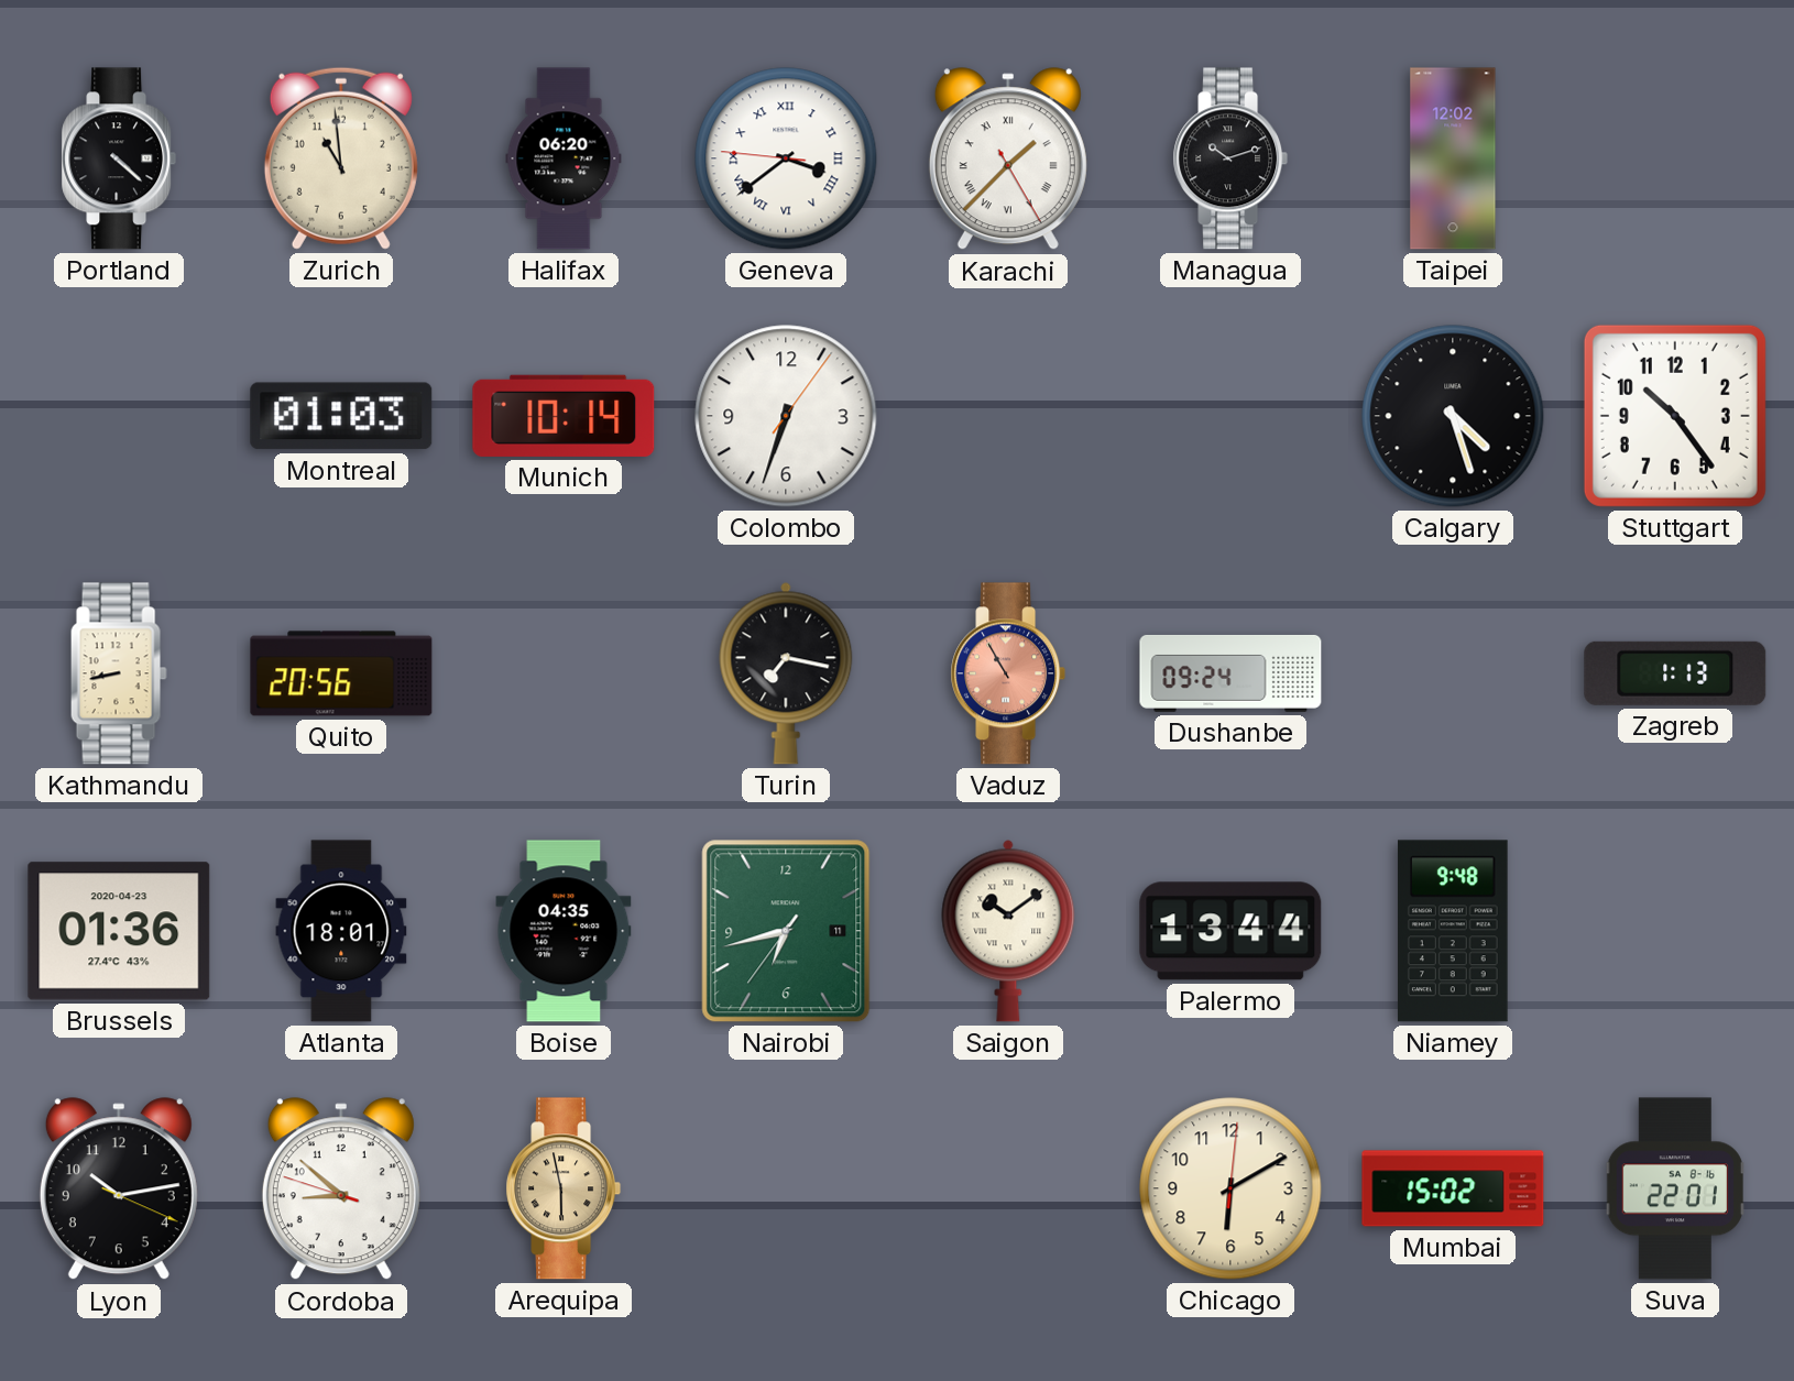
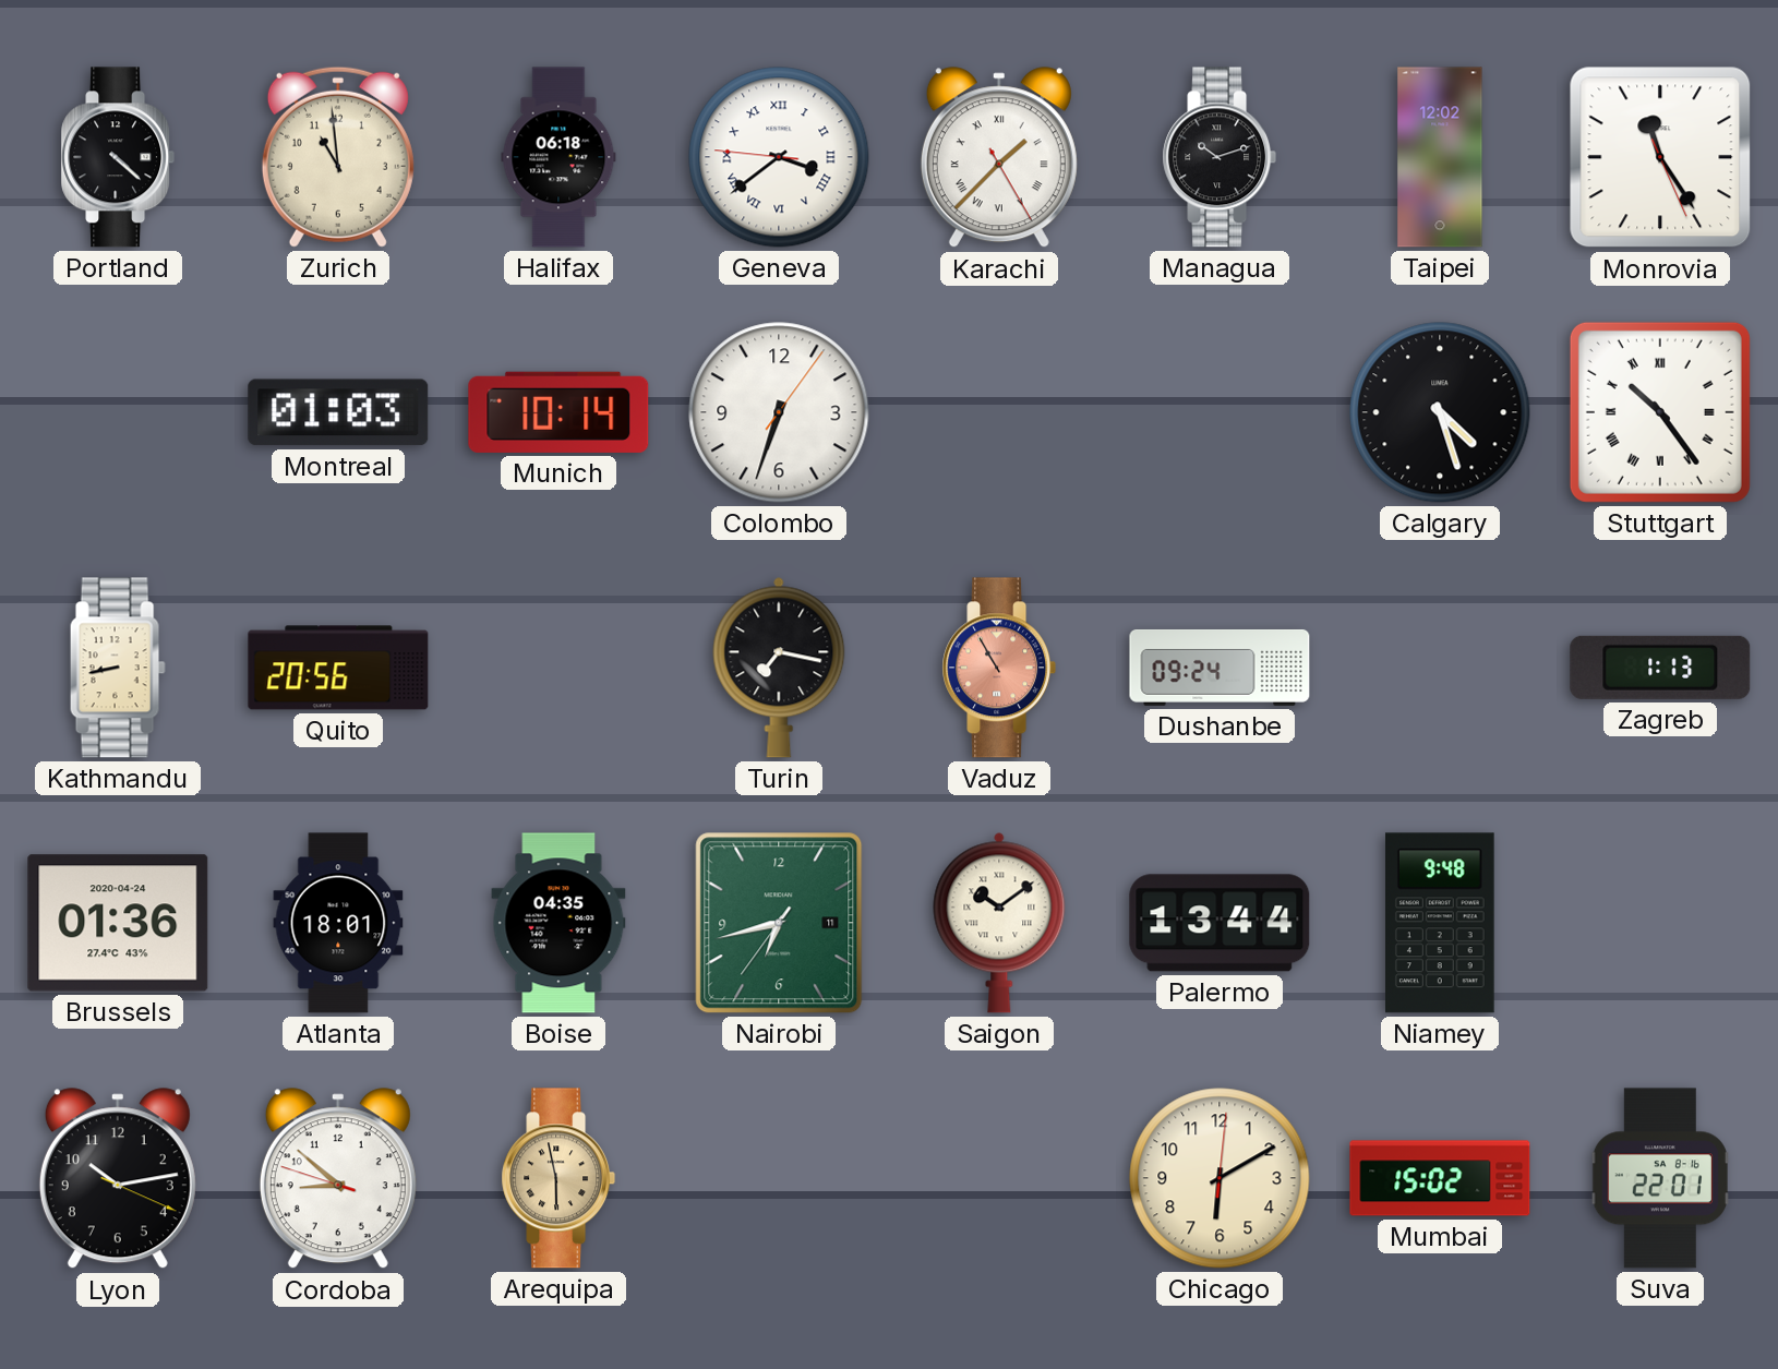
Halifax: 06:20 -> 06:18 (558, 157)
Monrovia: none -> 11:24 (1660, 157)
Stuttgart numerals: Arabic -> Roman (1660, 412)
Brussels date: 2020-04-23 -> 2020-04-24 (118, 923)
